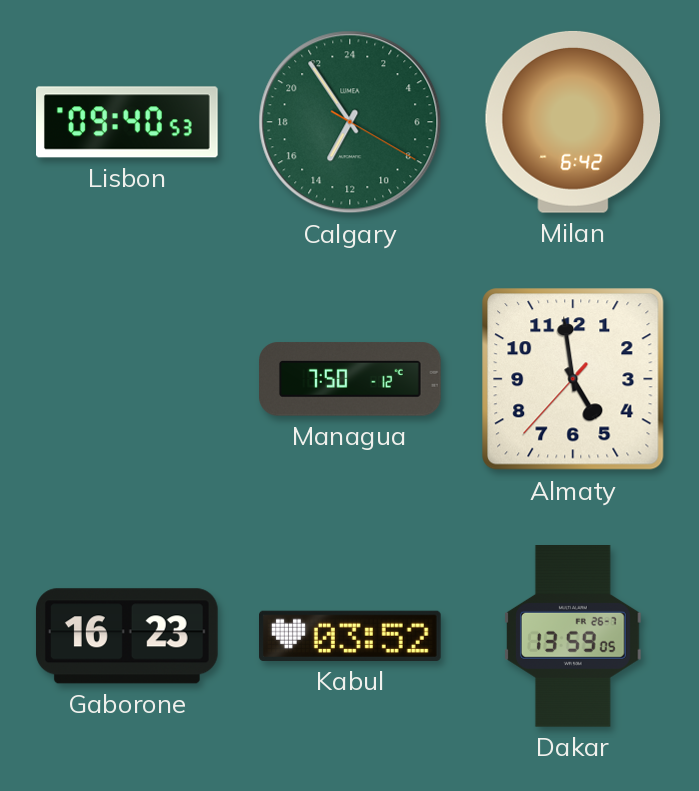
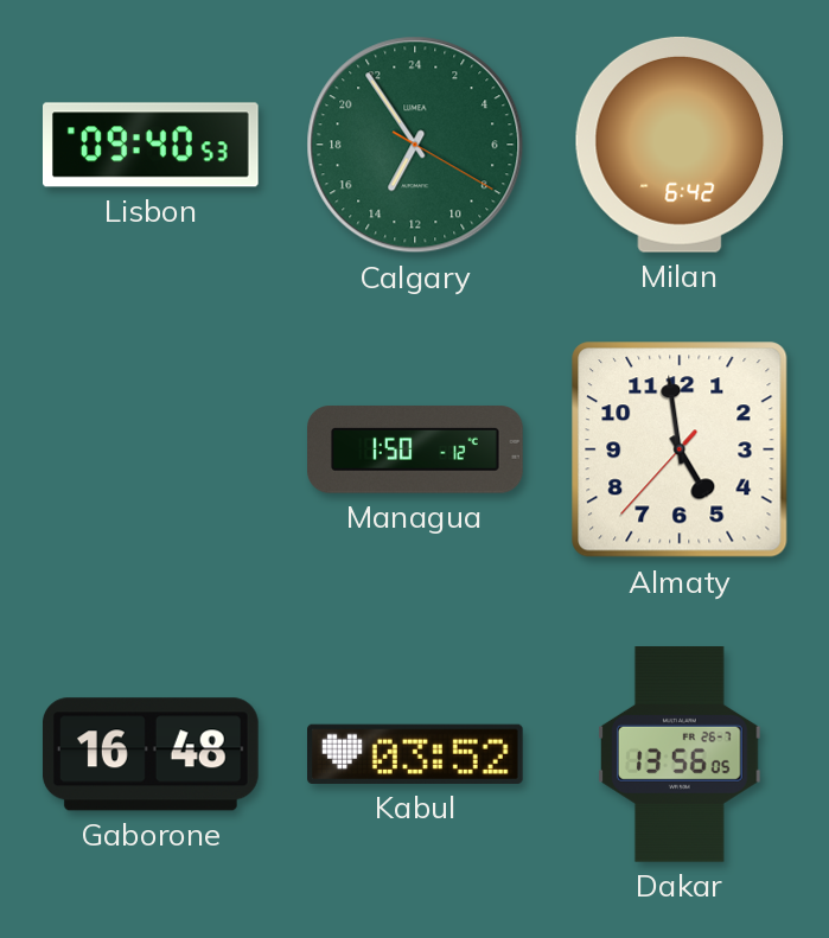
Managua: 7:50 -> 1:50 (416, 449)
Gaborone: 16:23 -> 16:48 (151, 754)
Dakar: 13:59 -> 13:56 (681, 755)
